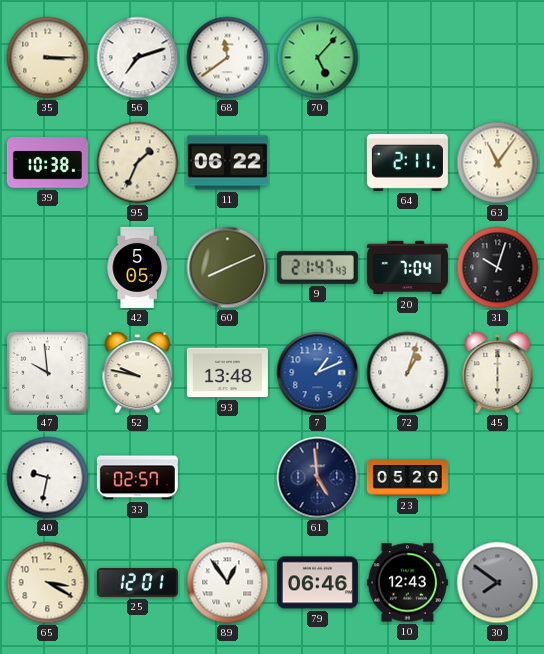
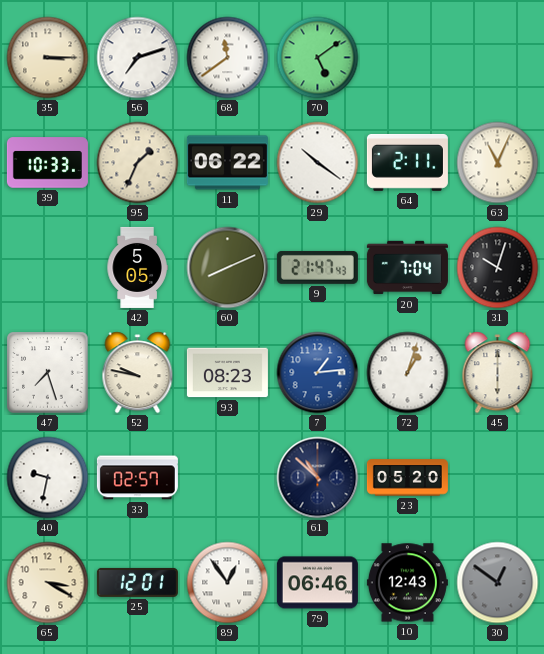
70: 5:07 -> 5:09 (318, 58)
39: 10:38 -> 10:33 (47, 163)
29: none -> 10:21 (318, 163)
63: 11:06 -> 11:04 (498, 163)
47: 9:59 -> 7:27 (48, 373)
93: 13:48 -> 08:23 (227, 373)
7: 1:11 -> 1:14 (318, 373)
61: 4:59 -> 10:52 (318, 478)
30: 7:51 -> 12:51 (498, 583)
